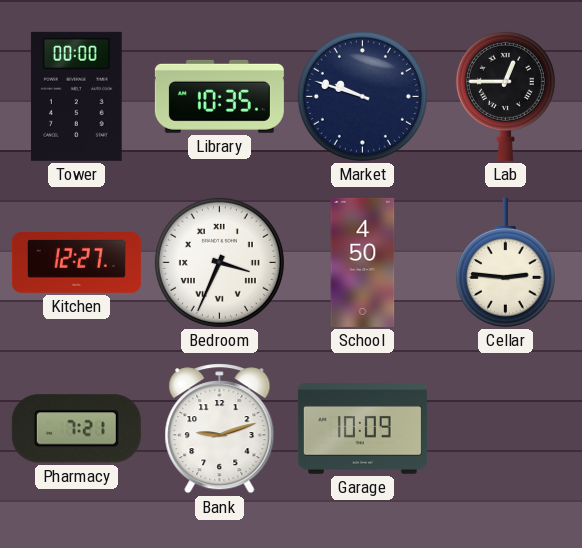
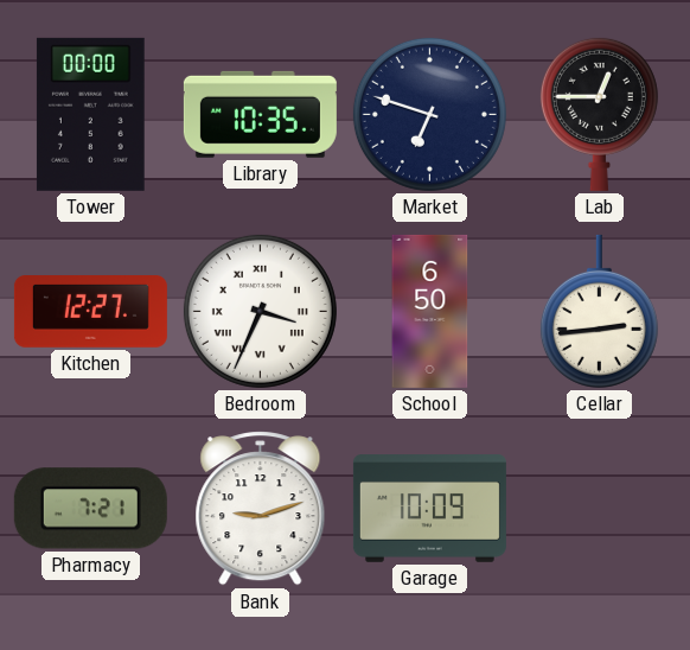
Market: 9:48 -> 6:48 (429, 114)
School: 4:50 -> 6:50 (430, 311)
Cellar: 2:46 -> 2:44 (599, 311)
